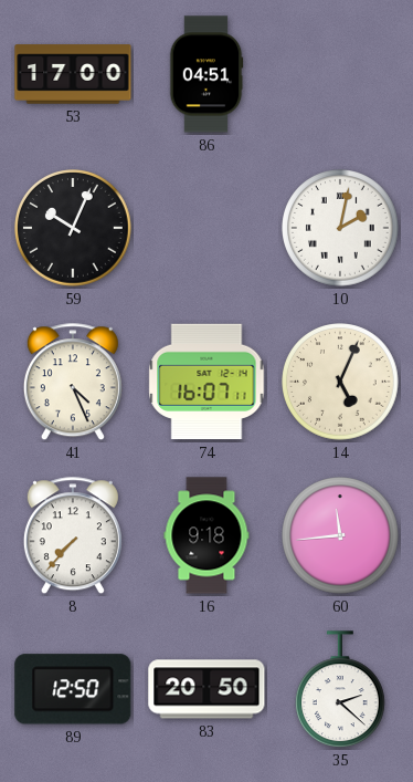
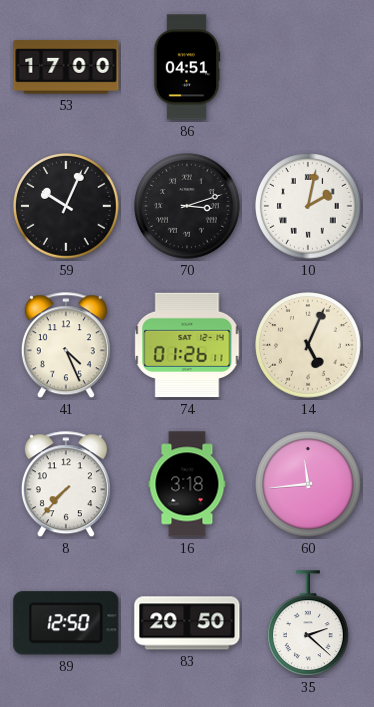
70: none -> 3:12 (187, 206)
74: 16:07 -> 01:26 (187, 345)
16: 9:18 -> 3:18 (187, 484)
